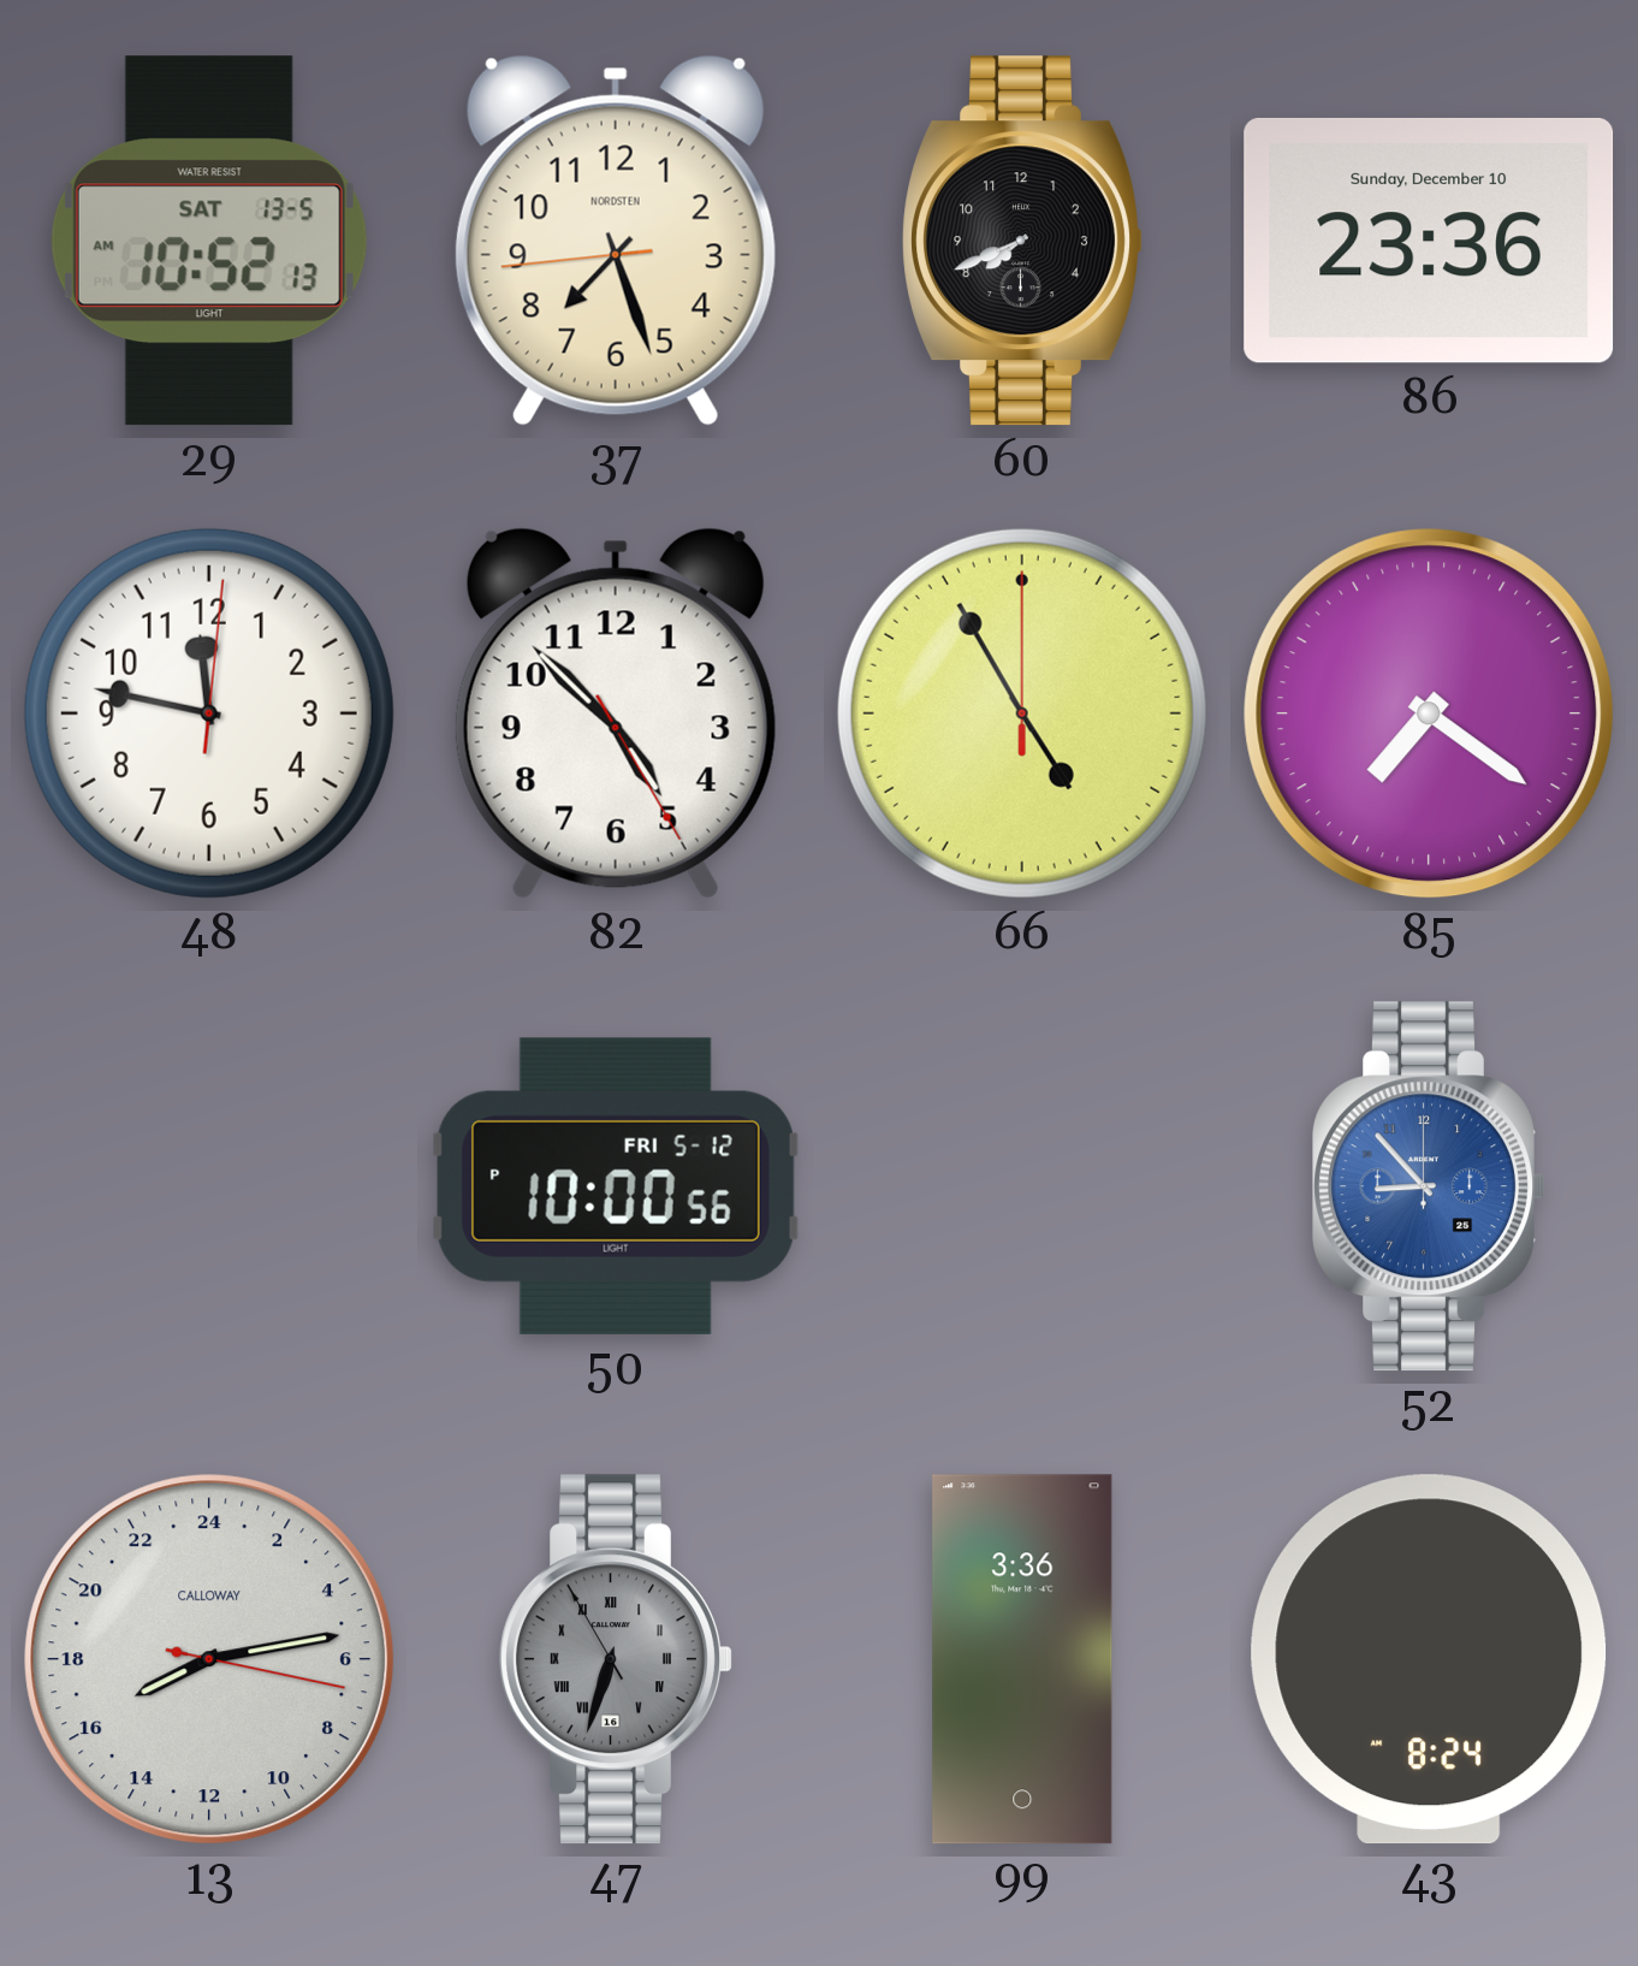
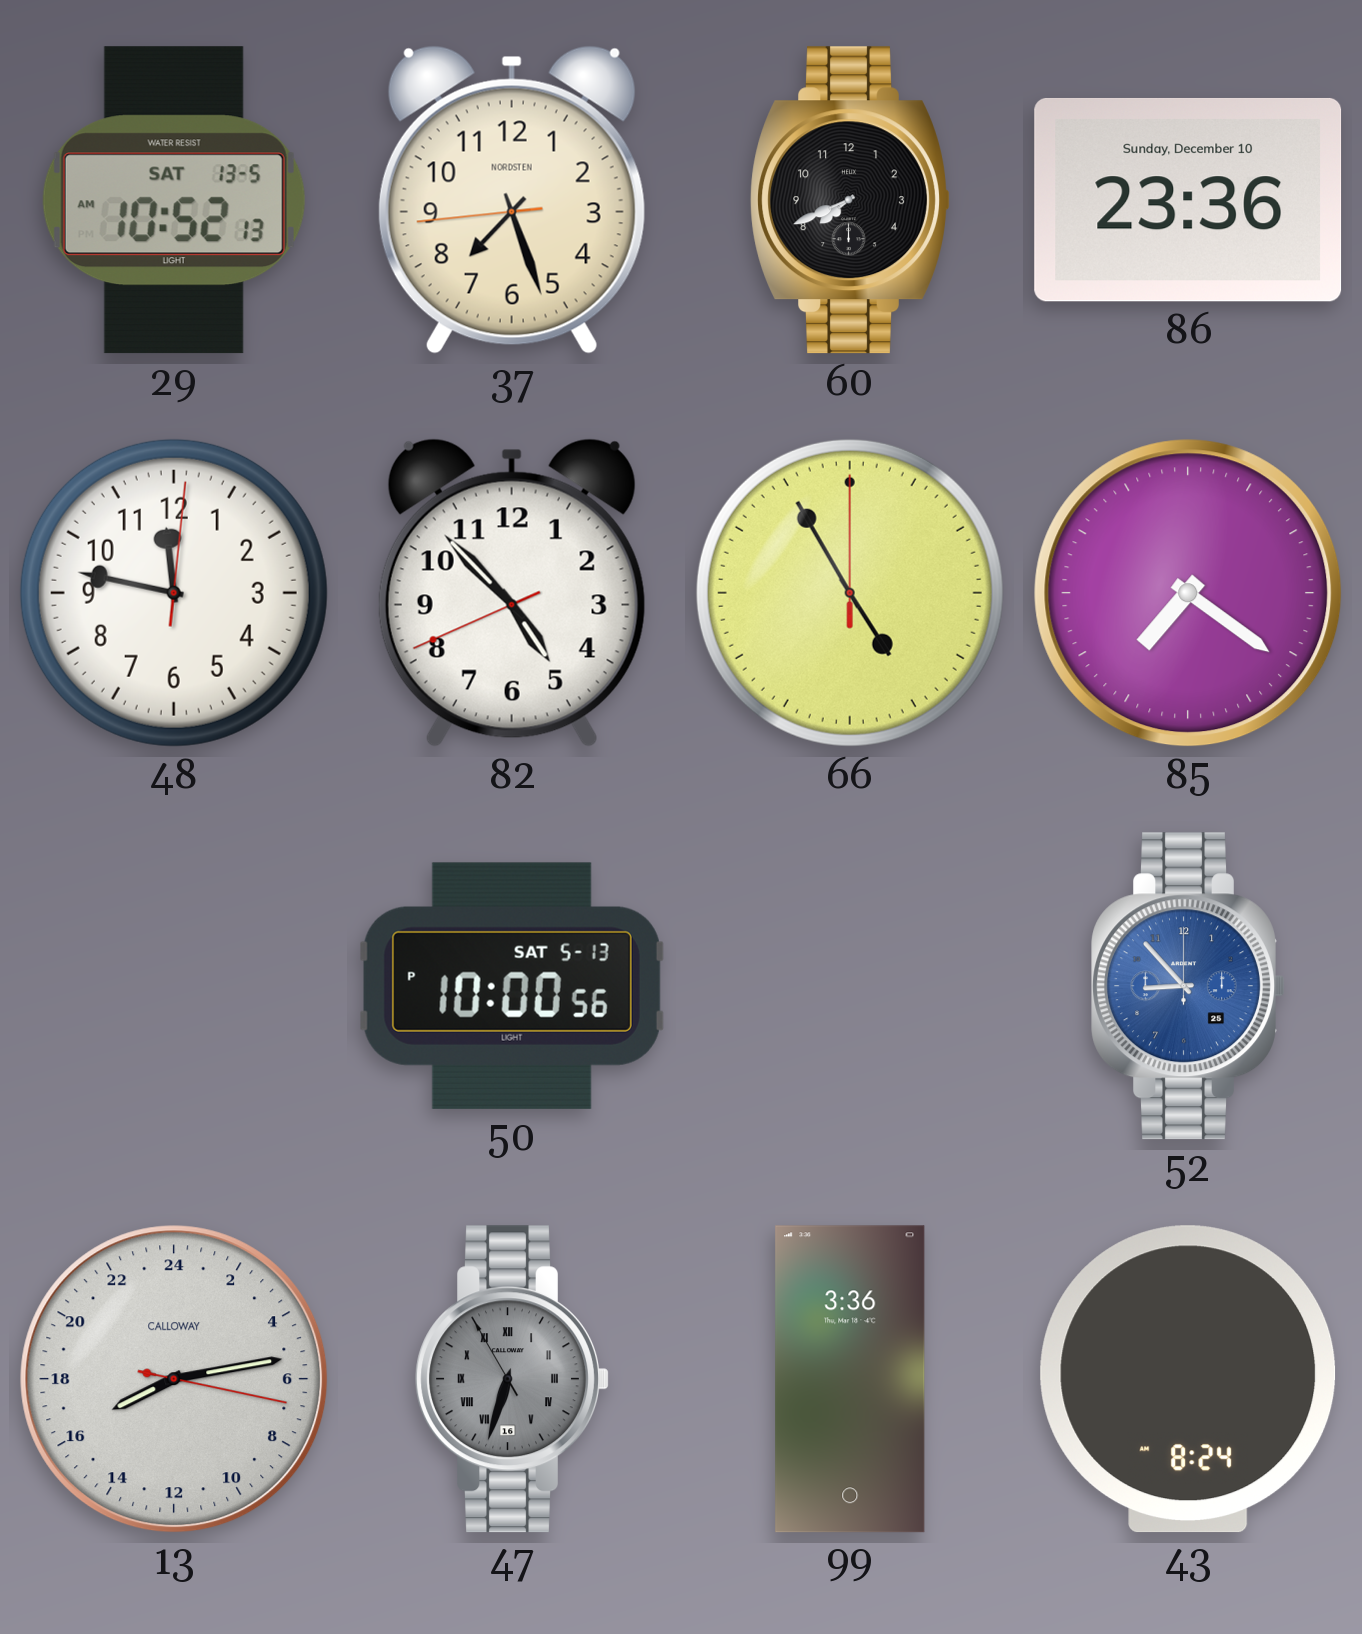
82: 4:52:25 -> 4:52:41 (512, 593)
50 date: FRI 5-12 -> SAT 5-13 (512, 986)
